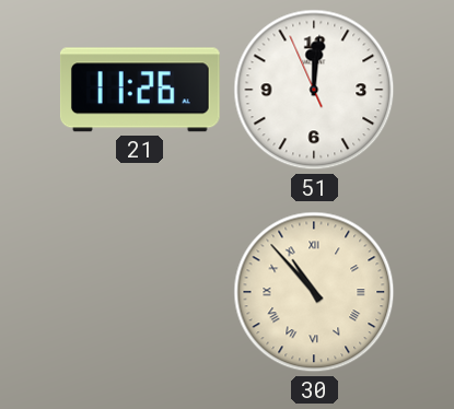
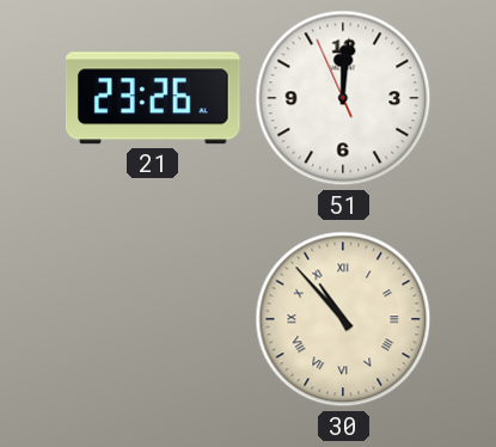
21: 11:26 -> 23:26 (153, 98)
